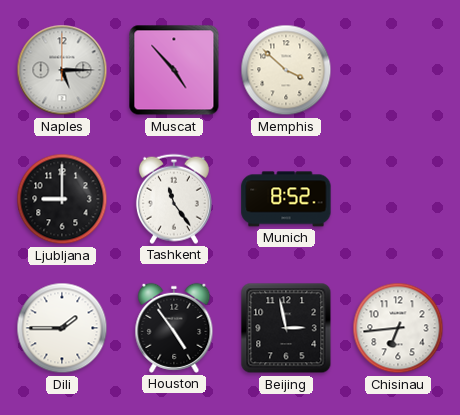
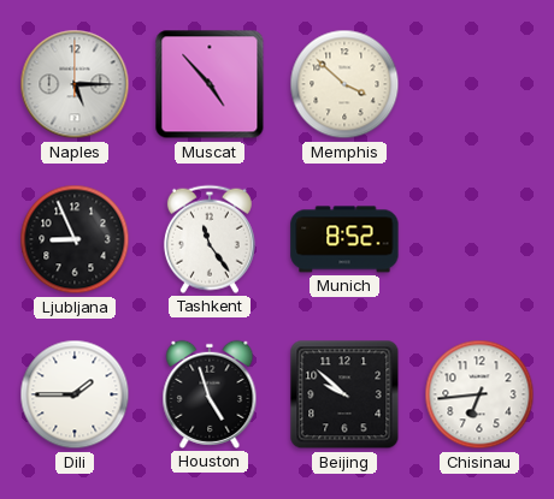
Ljubljana: 9:00 -> 8:56 (75, 239)
Houston: 4:54 -> 4:57 (210, 394)
Beijing: 2:58 -> 9:52 (344, 394)
